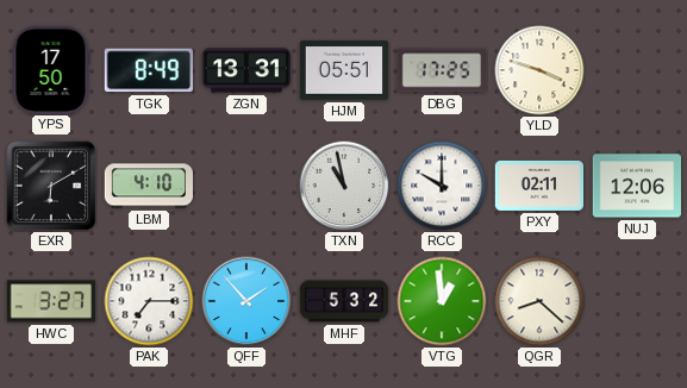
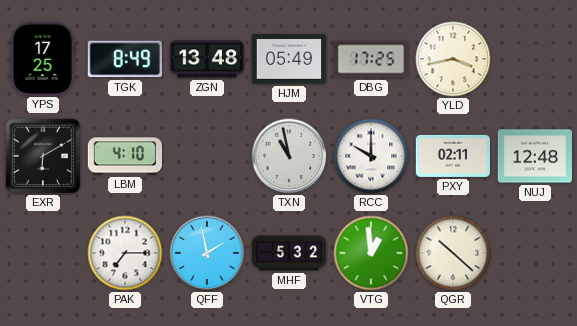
YPS: 17:50 -> 17:25 (43, 58)
ZGN: 13:31 -> 13:48 (206, 59)
HJM: 05:51 -> 05:49 (288, 59)
YLD: 3:48 -> 3:43 (453, 59)
NUJ: 12:06 -> 12:48 (534, 156)
HWC: 3:27 -> none (50, 301)
QFF: 1:53 -> 1:58 (207, 253)
QGR: 8:22 -> 10:22 (453, 253)
